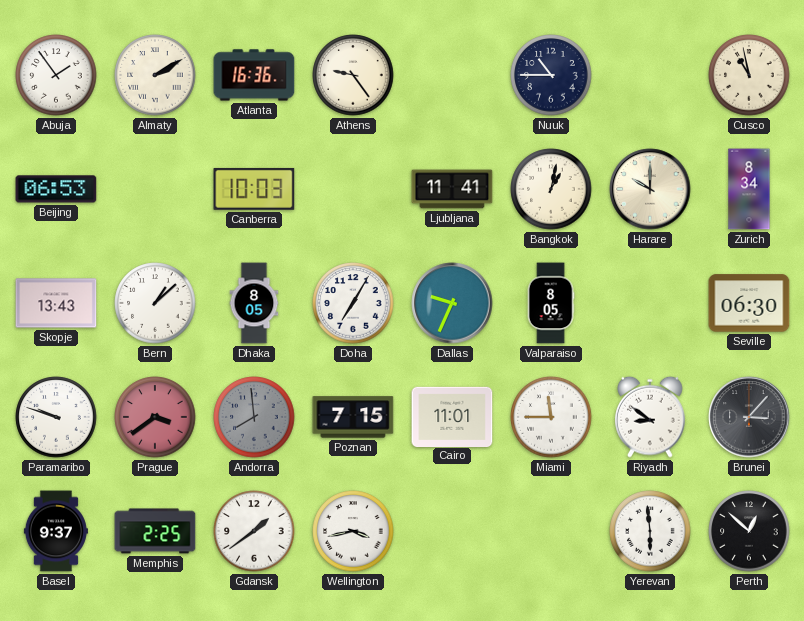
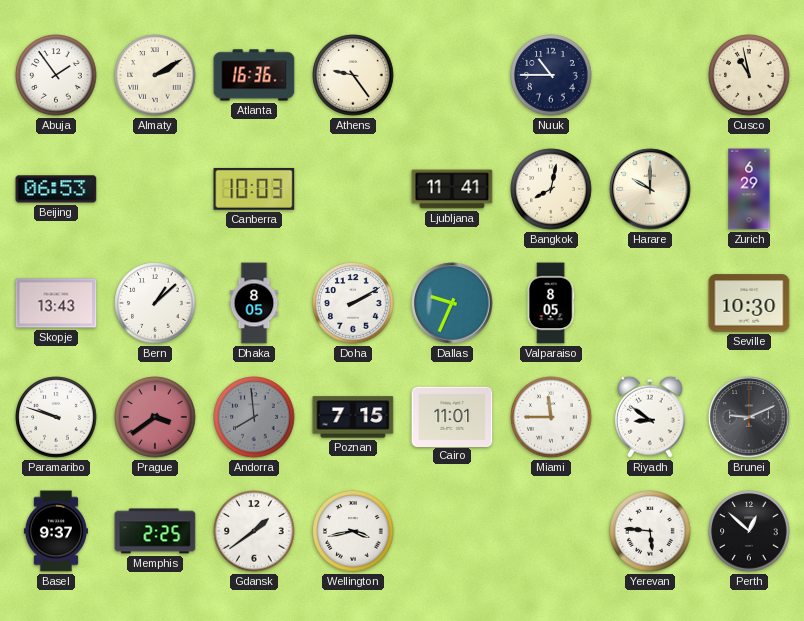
Bangkok: 1:02 -> 8:02 (551, 189)
Zurich: 8:34 -> 6:29 (749, 189)
Doha: 7:05 -> 2:10 (353, 303)
Seville: 06:30 -> 10:30 (749, 303)
Brunei: 3:07 -> 9:11 (749, 417)
Yerevan: 5:59 -> 5:46 (650, 531)
